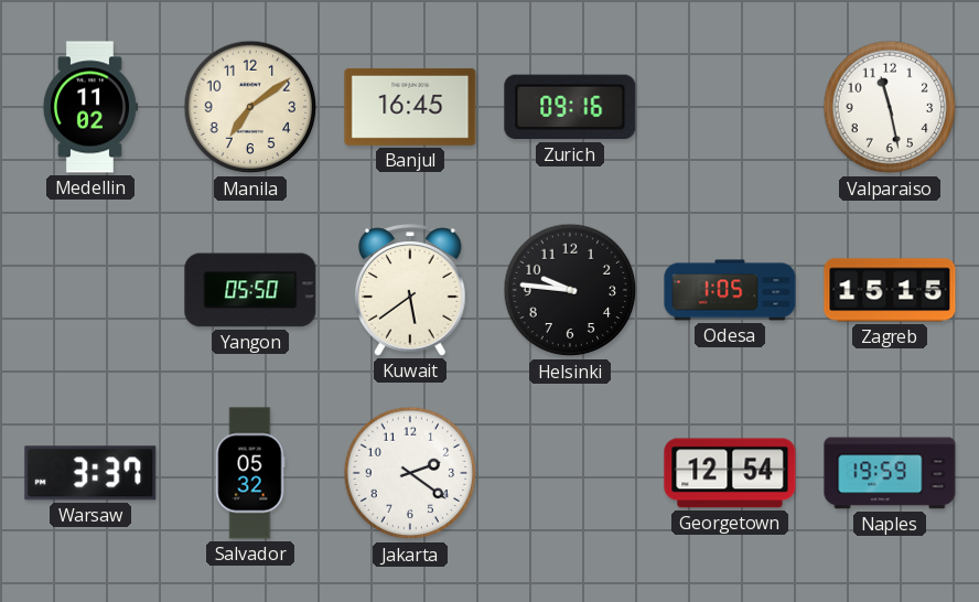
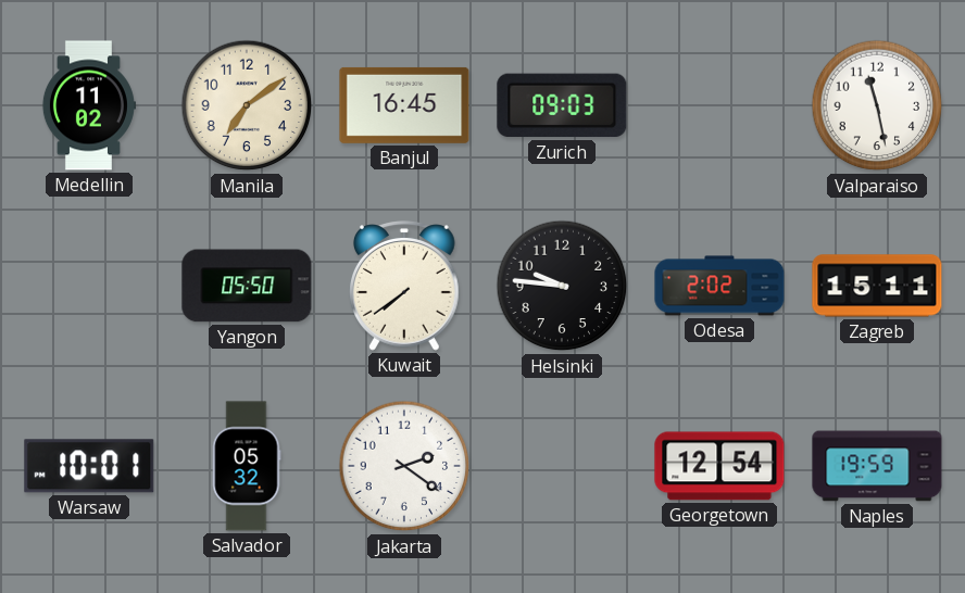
Zurich: 09:16 -> 09:03 (562, 105)
Kuwait: 5:39 -> 7:39 (405, 286)
Odesa: 1:05 -> 2:02 (719, 286)
Zagreb: 15:15 -> 15:11 (877, 286)
Warsaw: 3:37 -> 10:01 (89, 466)
